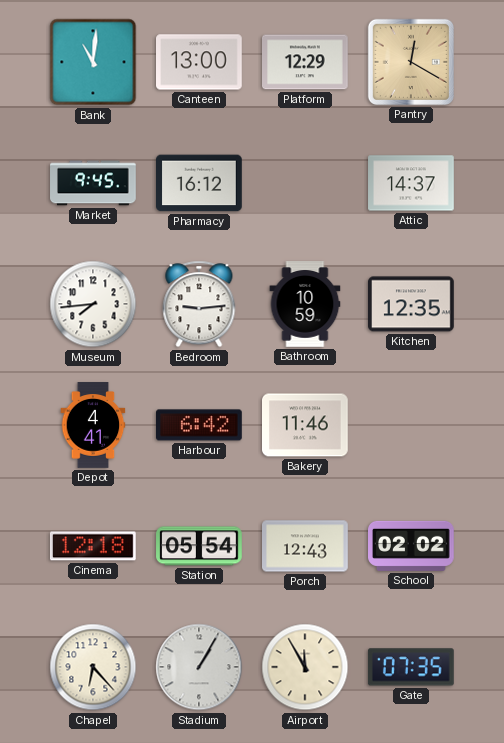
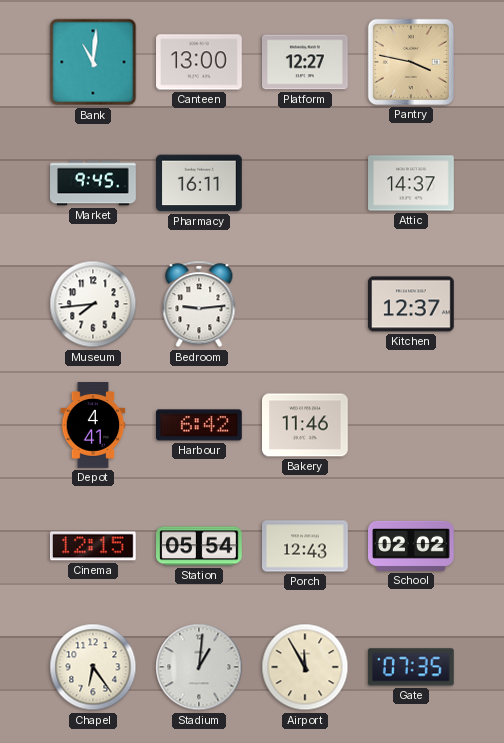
Platform: 12:29 -> 12:27 (306, 62)
Pantry: 12:20 -> 3:47 (411, 62)
Pharmacy: 16:12 -> 16:11 (200, 183)
Bathroom: 10:59 -> none (305, 304)
Kitchen: 12:35 -> 12:37 (412, 304)
Cinema: 12:18 -> 12:15 (93, 546)
Chapel: 6:23 -> 6:24 (93, 667)
Stadium: 1:05 -> 1:01 (199, 667)
